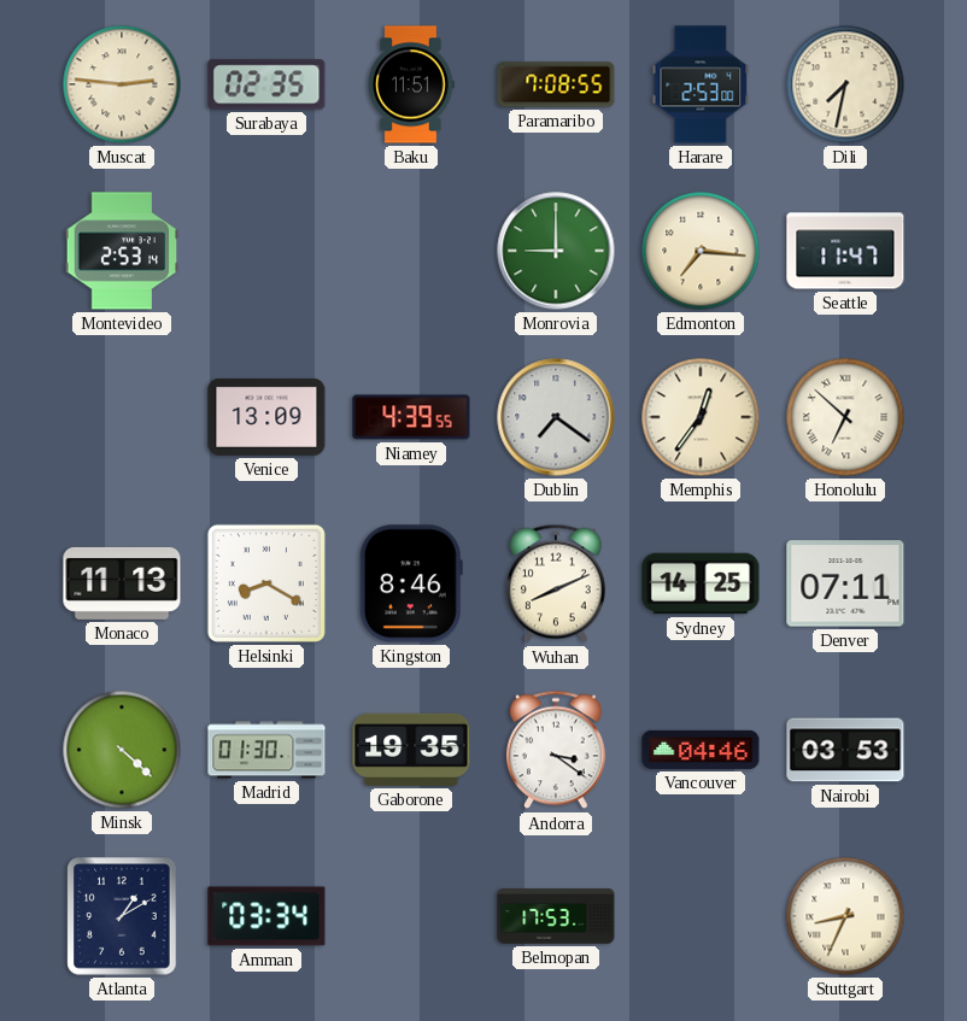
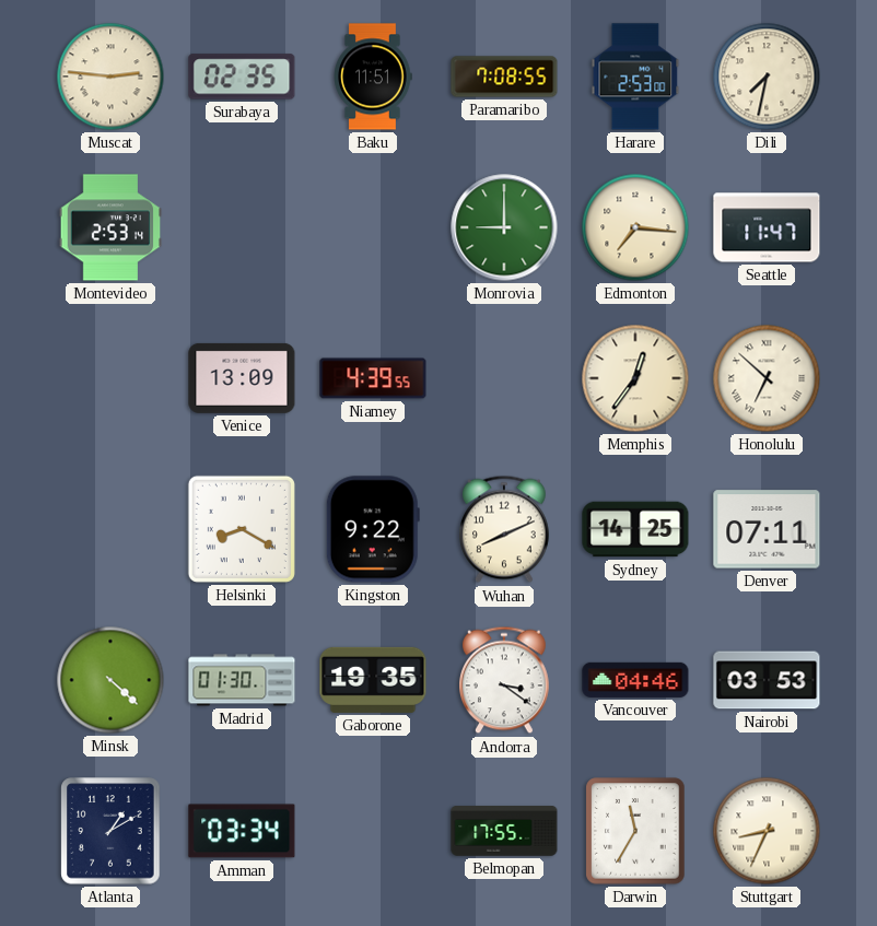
Dublin: 7:21 -> none (556, 417)
Monaco: 11:13 -> none (122, 583)
Kingston: 8:46 -> 9:22 (373, 529)
Belmopan: 17:53 -> 17:55 (504, 831)
Darwin: none -> 11:35 (635, 831)
